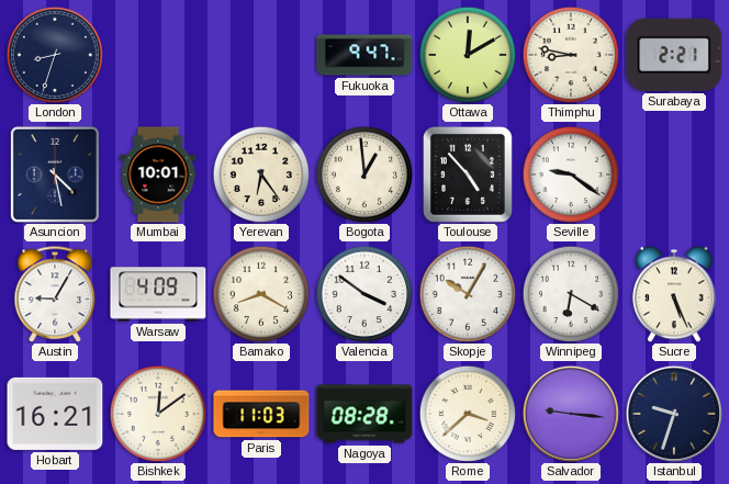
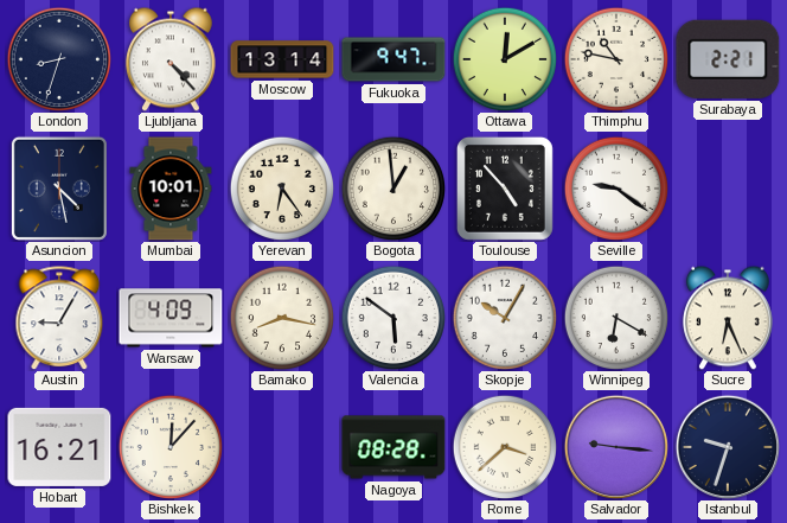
Ljubljana: none -> 4:23 (172, 59)
Moscow: none -> 13:14 (282, 59)
Thimphu: 8:47 -> 10:47 (615, 58)
Bamako: 8:20 -> 8:17 (281, 317)
Valencia: 3:51 -> 5:51 (392, 317)
Sucre: 5:26 -> 6:26 (729, 318)
Bishkek: 12:09 -> 12:07 (169, 446)
Paris: 11:03 -> none (261, 414)
